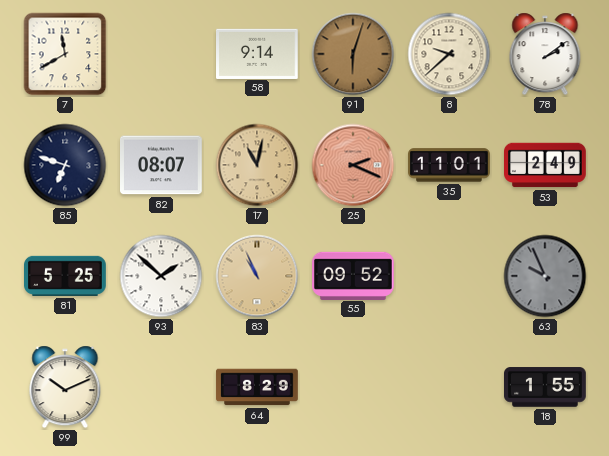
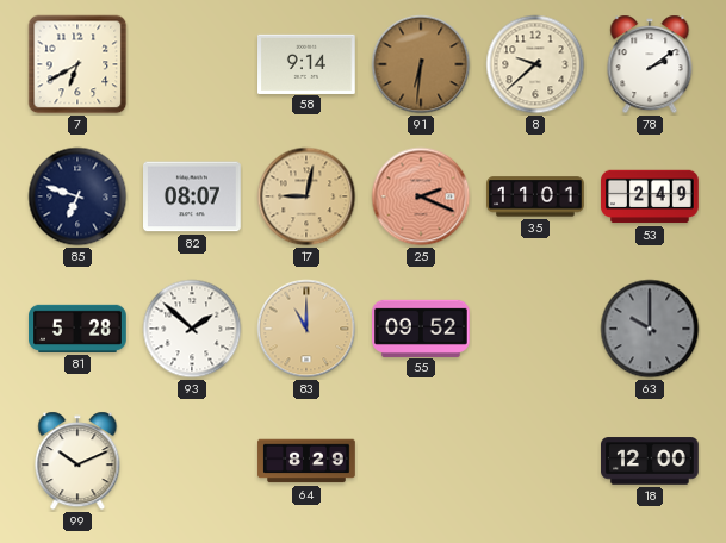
7: 11:40 -> 6:40 (77, 64)
91: 6:03 -> 6:31 (421, 64)
17: 11:02 -> 9:02 (306, 196)
81: 5:25 -> 5:28 (79, 329)
83: 10:56 -> 11:00 (306, 329)
63: 9:56 -> 10:00 (650, 329)
18: 1:55 -> 12:00 (651, 461)
